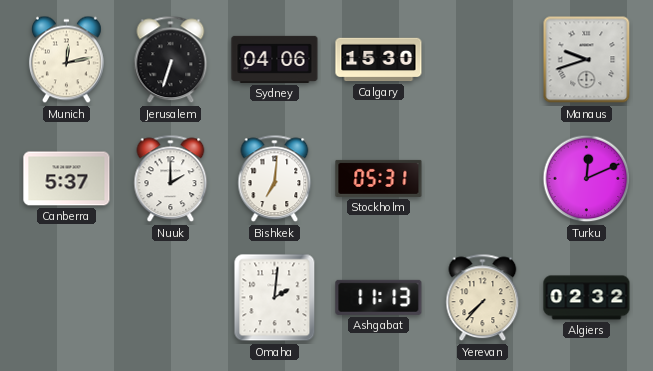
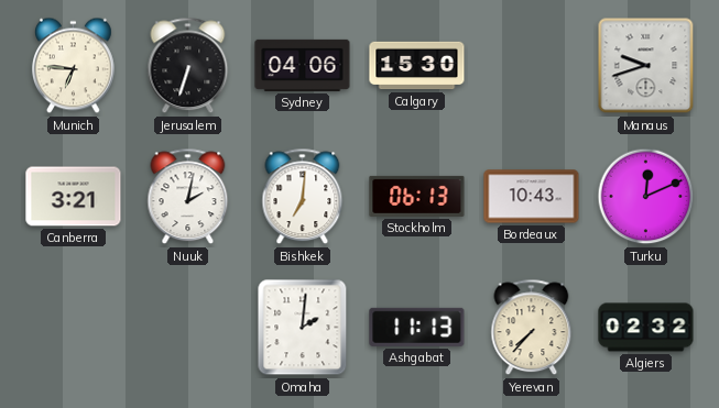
Munich: 12:13 -> 6:46 (73, 66)
Canberra: 5:37 -> 3:21 (74, 197)
Nuuk: 2:00 -> 2:02 (188, 197)
Stockholm: 05:31 -> 06:13 (417, 196)
Bordeaux: none -> 10:43 (532, 197)
